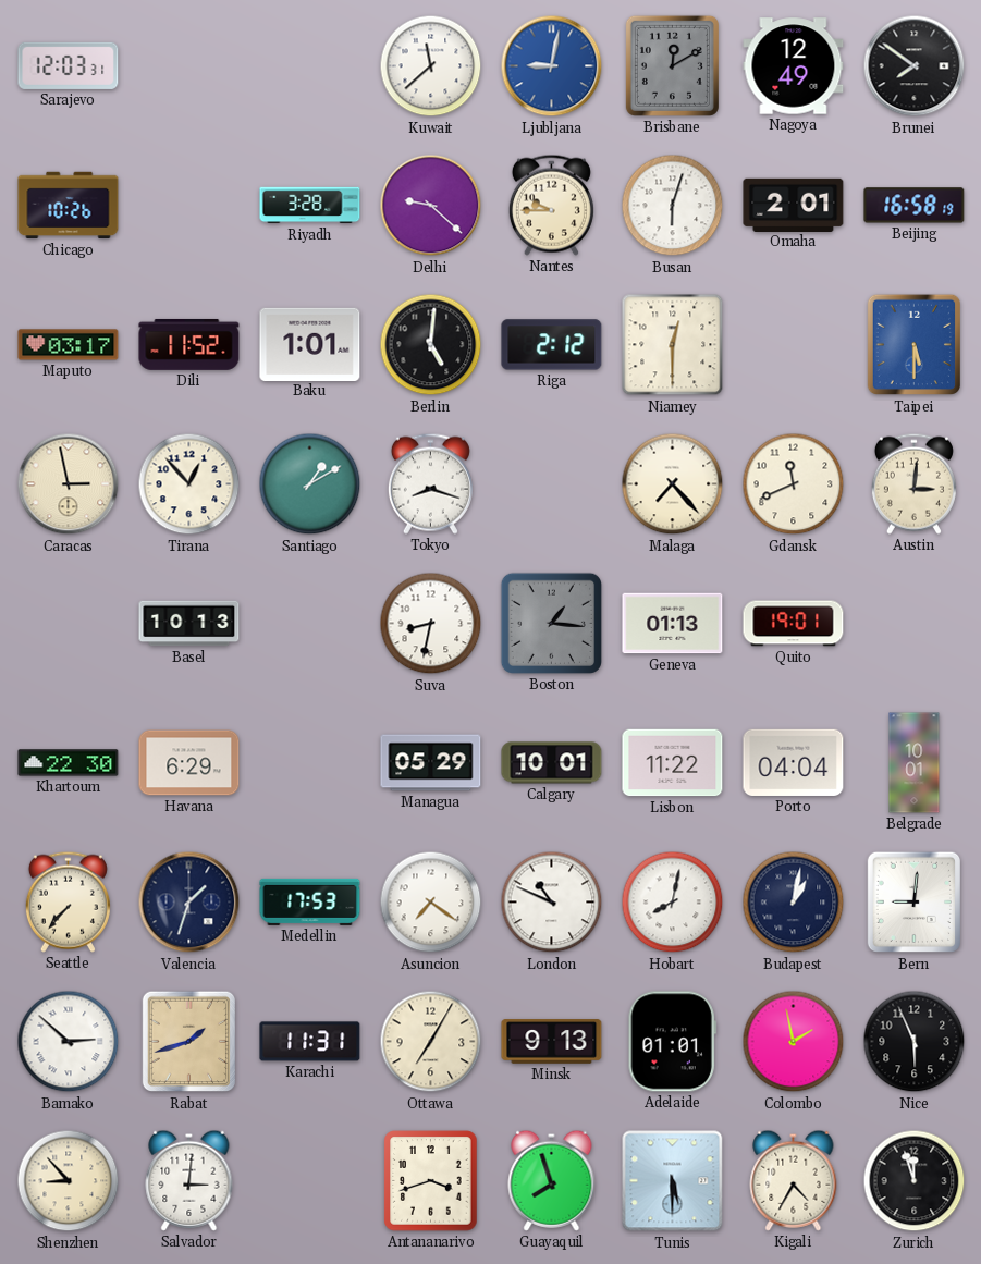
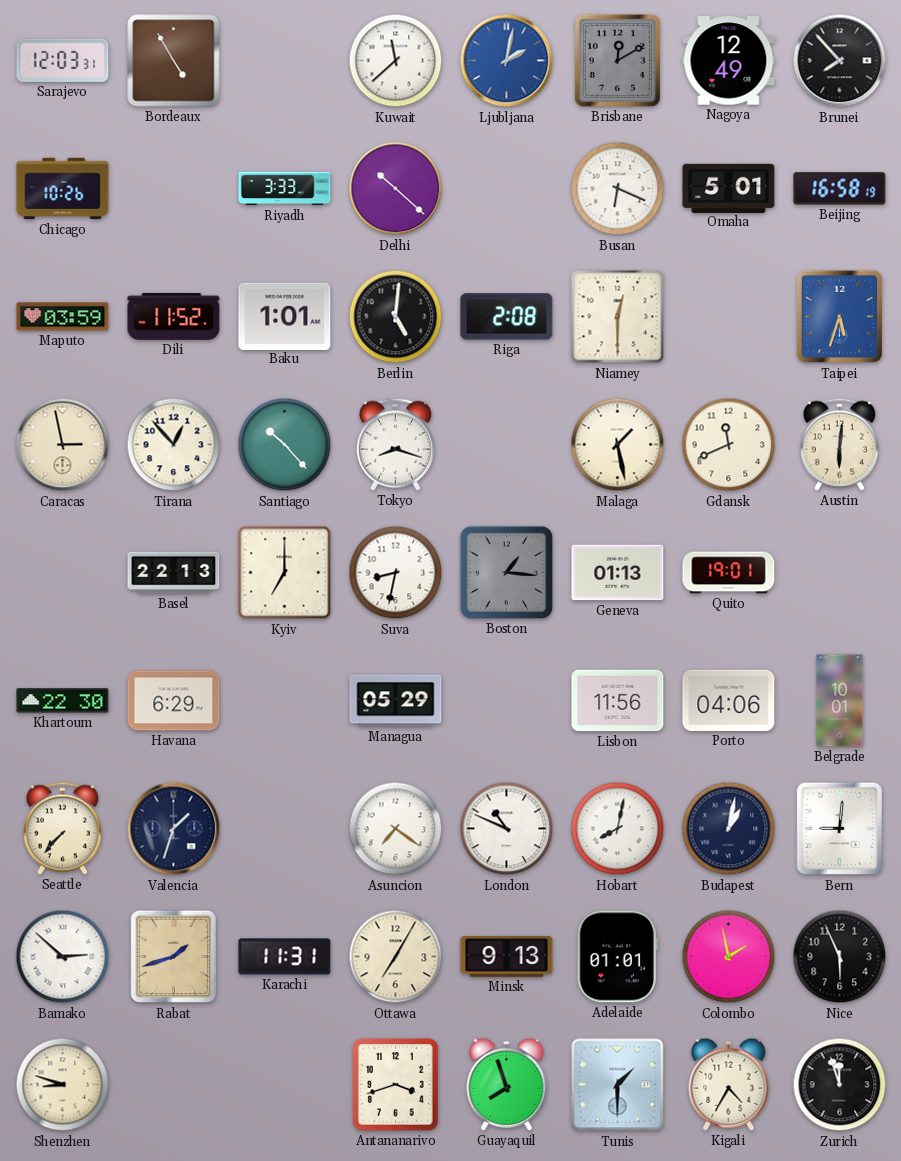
Bordeaux: none -> 4:55 (174, 61)
Ljubljana: 9:02 -> 2:02 (507, 61)
Brunei: 7:51 -> 7:53 (840, 61)
Riyadh: 3:28 -> 3:33 (285, 189)
Delhi: 9:22 -> 10:22 (396, 189)
Nantes: 9:45 -> none (551, 205)
Busan: 6:03 -> 6:19 (618, 189)
Omaha: 2:01 -> 5:01 (729, 188)
Maputo: 03:17 -> 03:59 (63, 317)
Riga: 2:12 -> 2:08 (507, 317)
Taipei: 5:30 -> 5:33 (839, 317)
Santiago: 1:10 -> 10:23 (285, 445)
Malaga: 7:23 -> 1:28 (618, 445)
Austin: 3:01 -> 6:01 (839, 444)
Basel: 10:13 -> 22:13 (174, 573)
Kyiv: none -> 7:00 (285, 573)
Calgary: 10:01 -> none (552, 763)
Lisbon: 11:22 -> 11:56 (618, 701)
Porto: 04:04 -> 04:06 (729, 700)
Medellin: 17:53 -> none (310, 901)
Shenzhen: 8:53 -> 8:48 (63, 1085)
Salvador: 3:01 -> none (189, 1180)
Tunis: 5:30 -> 1:30 (618, 1085)
